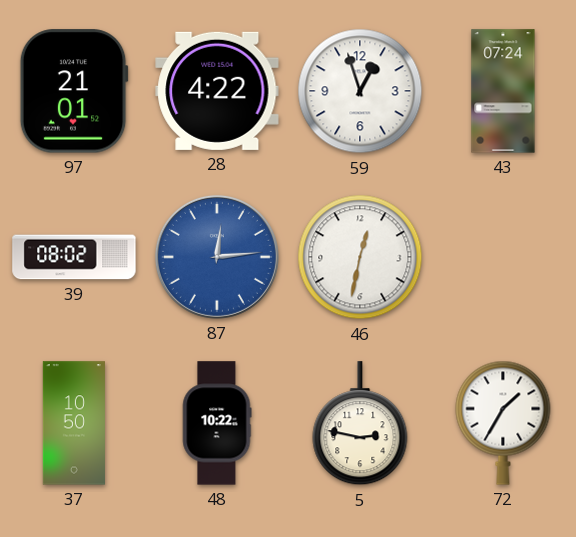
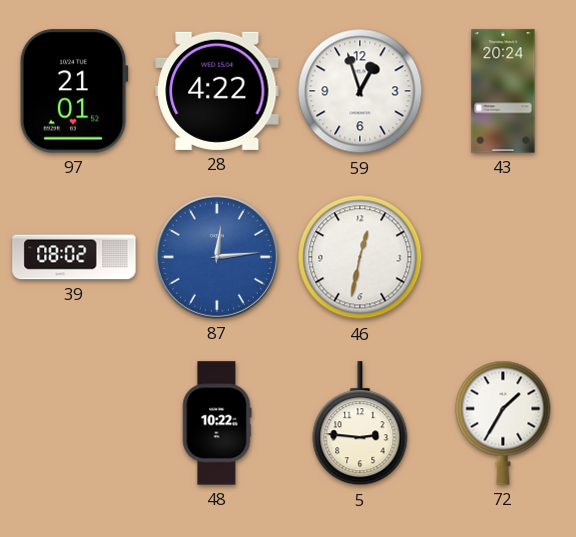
43: 07:24 -> 20:24 (503, 91)
37: 10:50 -> none (74, 423)
5: 2:47 -> 2:46 (360, 424)
